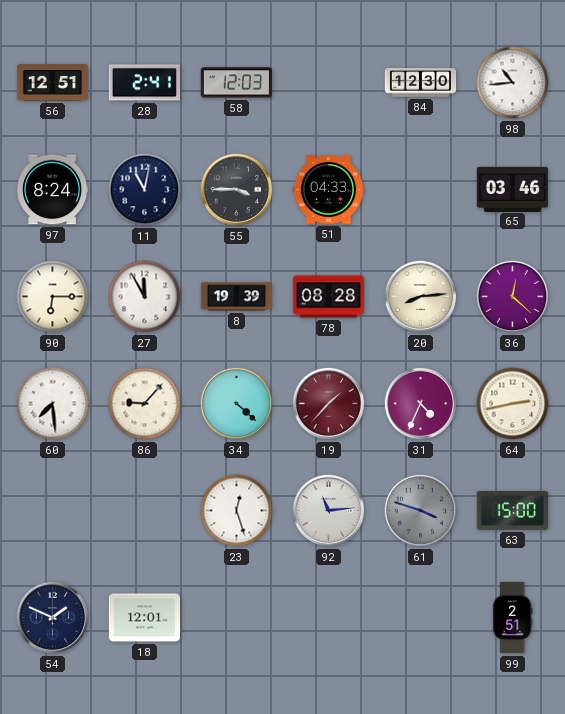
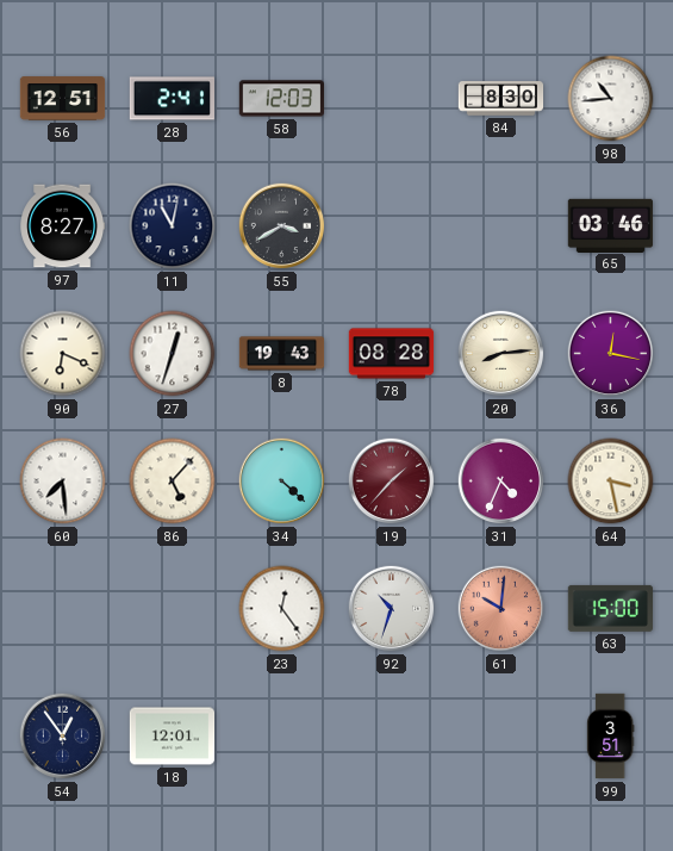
84: 12:30 -> 8:30 (501, 99)
97: 8:24 -> 8:27 (62, 226)
55: 3:45 -> 3:40 (282, 226)
51: 04:33 -> none (329, 190)
90: 6:15 -> 6:19 (63, 354)
27: 11:55 -> 12:33 (173, 354)
8: 19:39 -> 19:43 (282, 354)
36: 12:22 -> 12:17 (611, 354)
86: 9:07 -> 5:07 (173, 482)
64: 2:43 -> 3:28 (611, 482)
23: 12:27 -> 12:24 (282, 609)
92: 11:14 -> 10:33 (392, 609)
61: 3:48 -> 10:01 (501, 609)
61 dial: grey -> salmon (501, 609)
54: 1:49 -> 12:54 (63, 737)
99: 2:51 -> 3:51 (610, 737)
